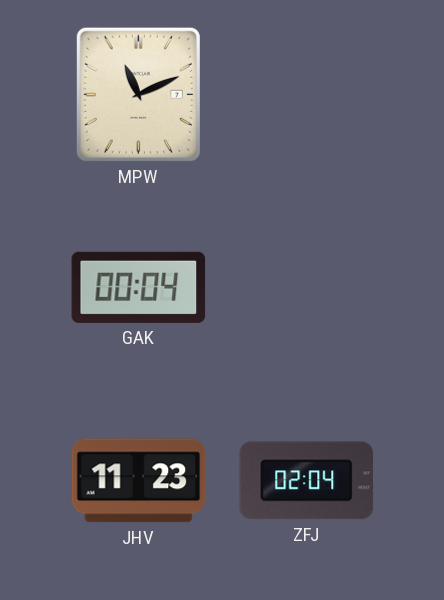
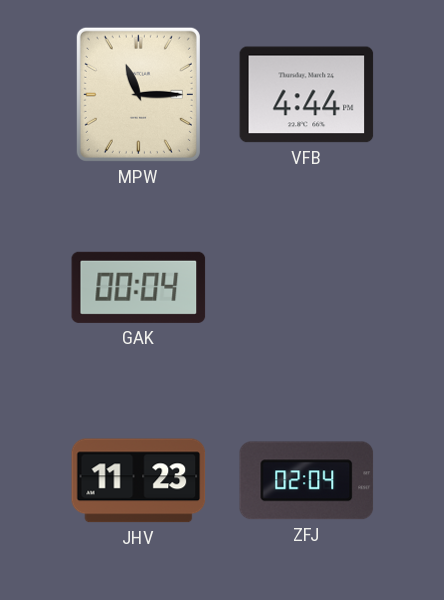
MPW: 11:11 -> 11:15 (138, 94)
VFB: none -> 4:44 (307, 95)
